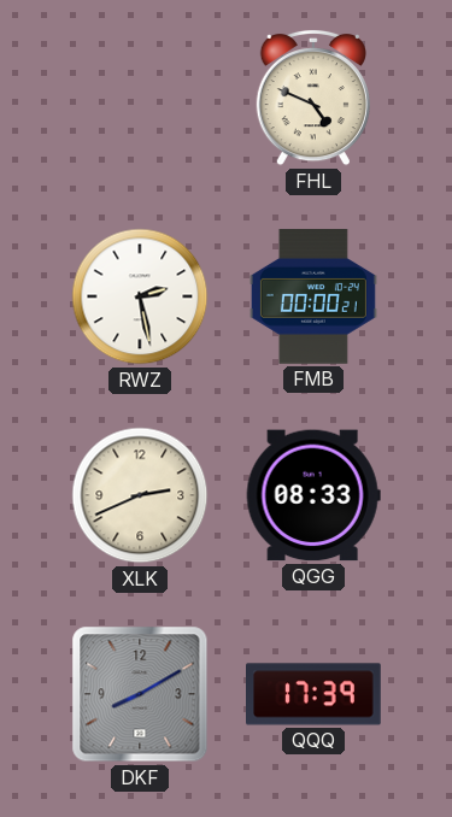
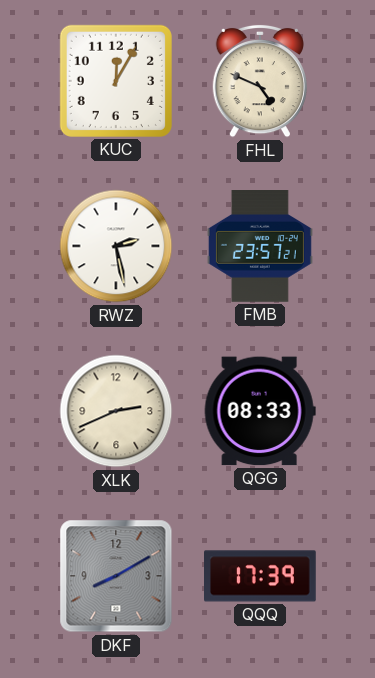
KUC: none -> 12:05 (116, 81)
FMB: 00:00 -> 23:57 (260, 247)
